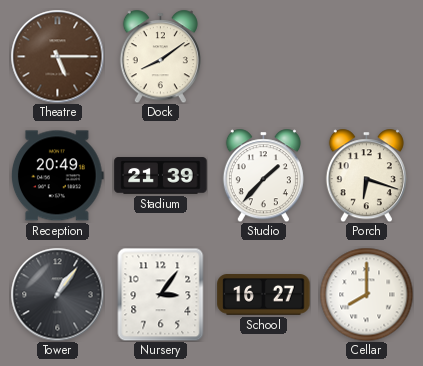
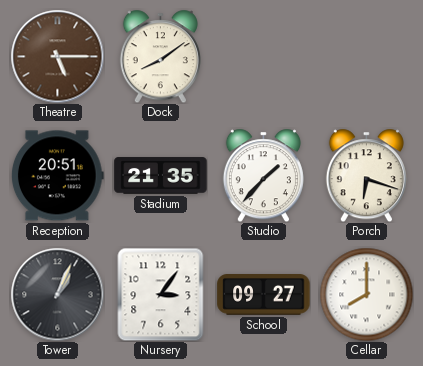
Reception: 20:49 -> 20:51 (57, 176)
Stadium: 21:39 -> 21:35 (161, 176)
Tower: 1:06 -> 1:04 (57, 294)
School: 16:27 -> 09:27 (264, 295)
